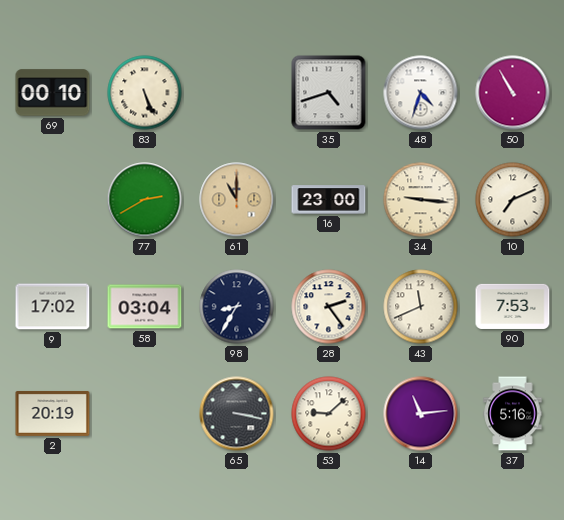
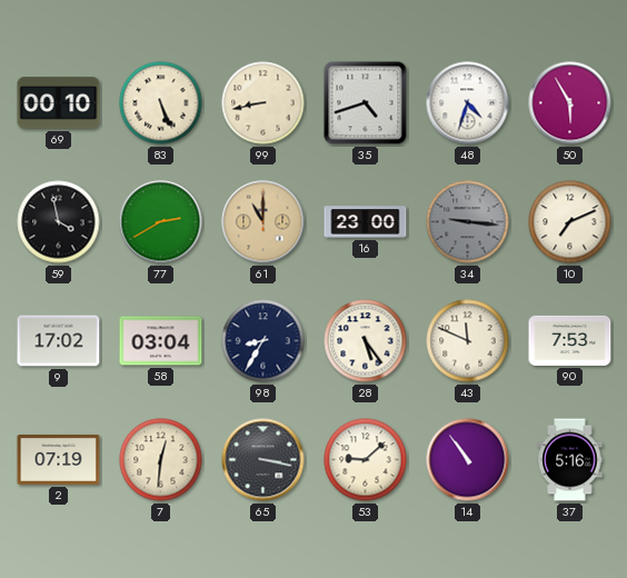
99: none -> 8:43 (263, 103)
50: 10:55 -> 5:55 (570, 103)
59: none -> 3:58 (59, 222)
34 dial: cream -> grey (468, 222)
28: 2:24 -> 5:24 (366, 341)
43: 11:41 -> 11:49 (468, 341)
2: 20:19 -> 07:19 (59, 459)
7: none -> 12:31 (161, 460)
14: 11:14 -> 10:54 (468, 460)
